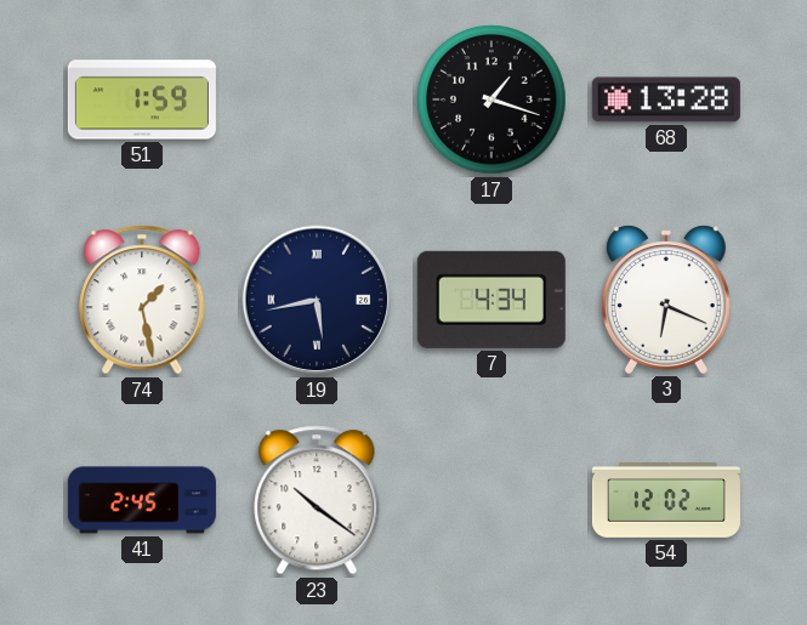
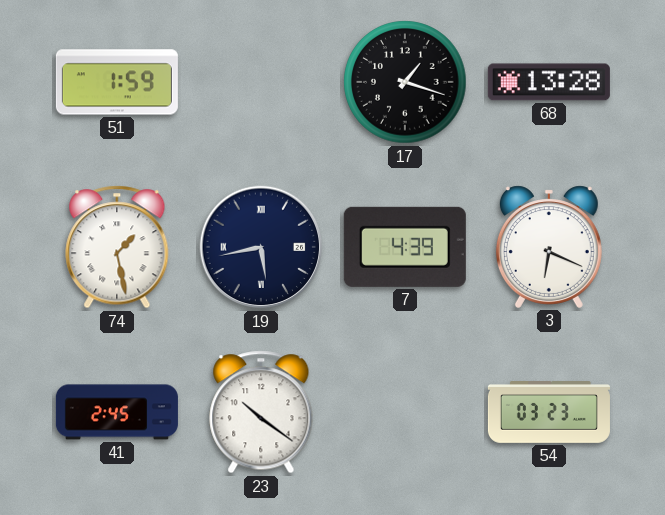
7: 4:34 -> 4:39 (405, 247)
54: 12:02 -> 03:23 (549, 413)
